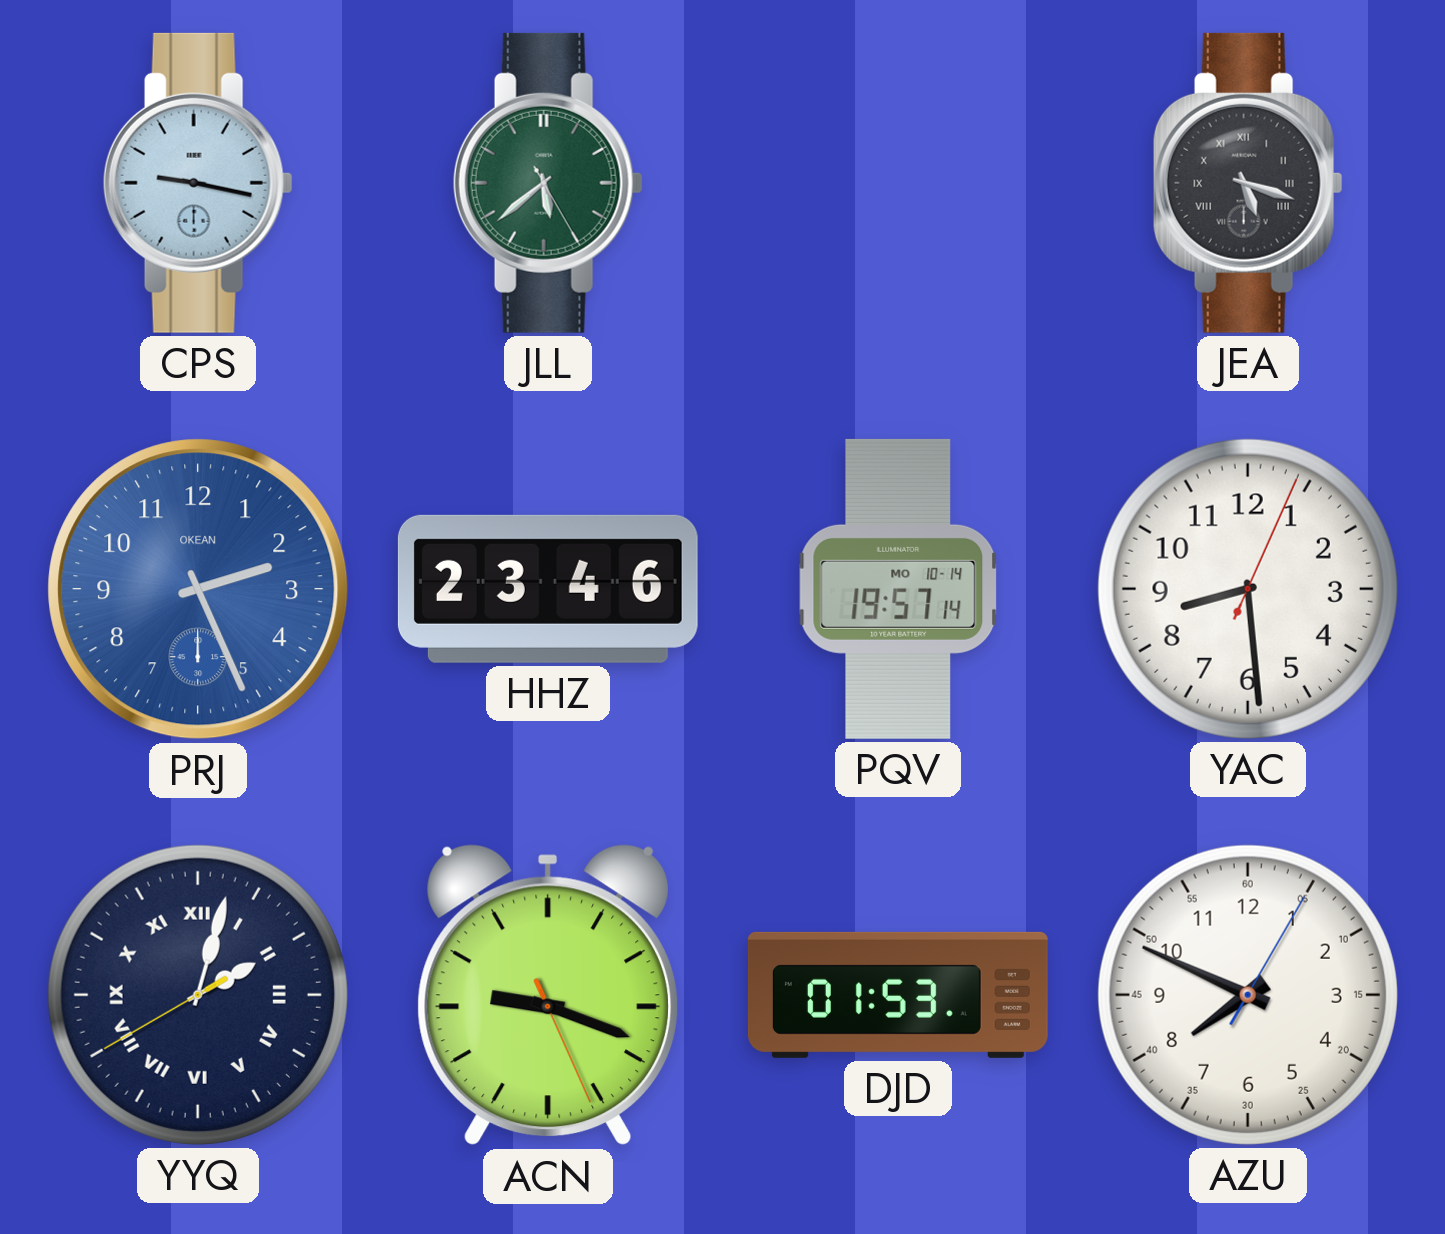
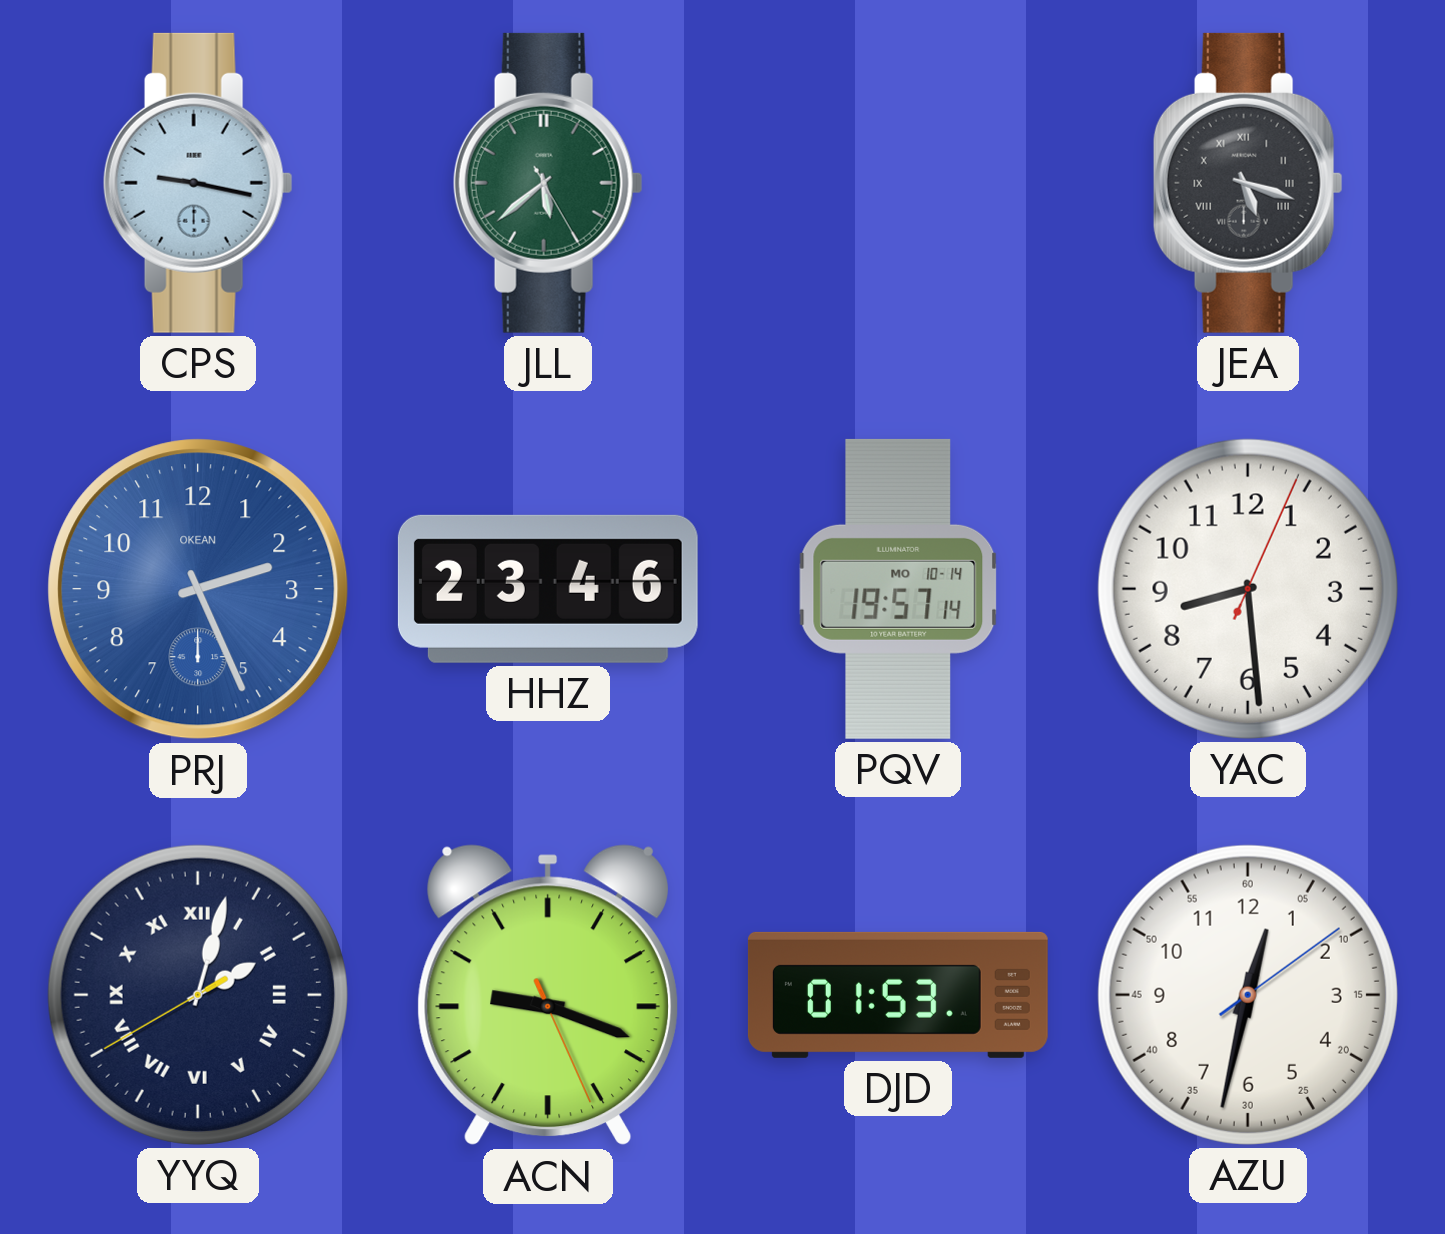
AZU: 7:49 -> 12:32 (1248, 995)
